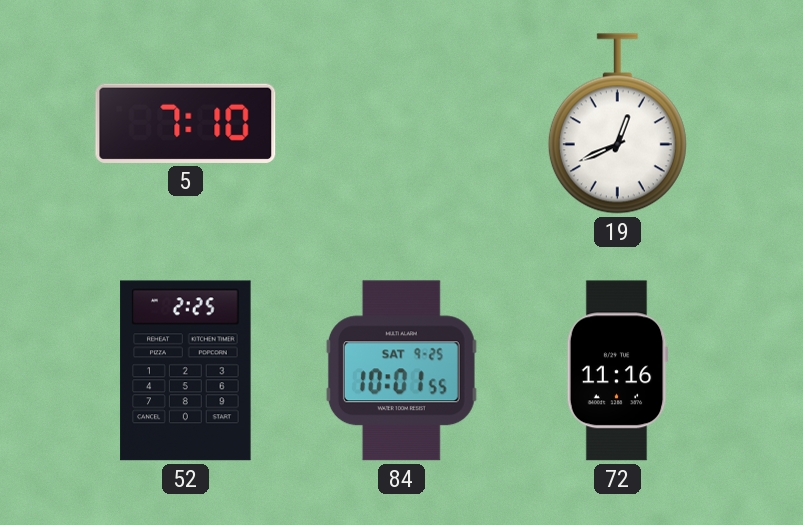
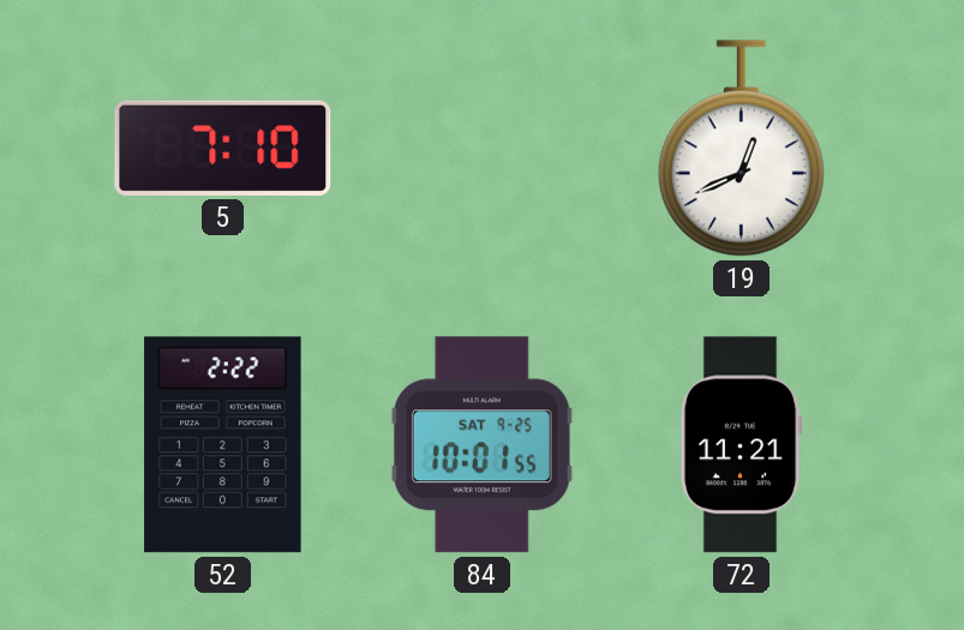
52: 2:25 -> 2:22 (223, 445)
72: 11:16 -> 11:21 (741, 445)
